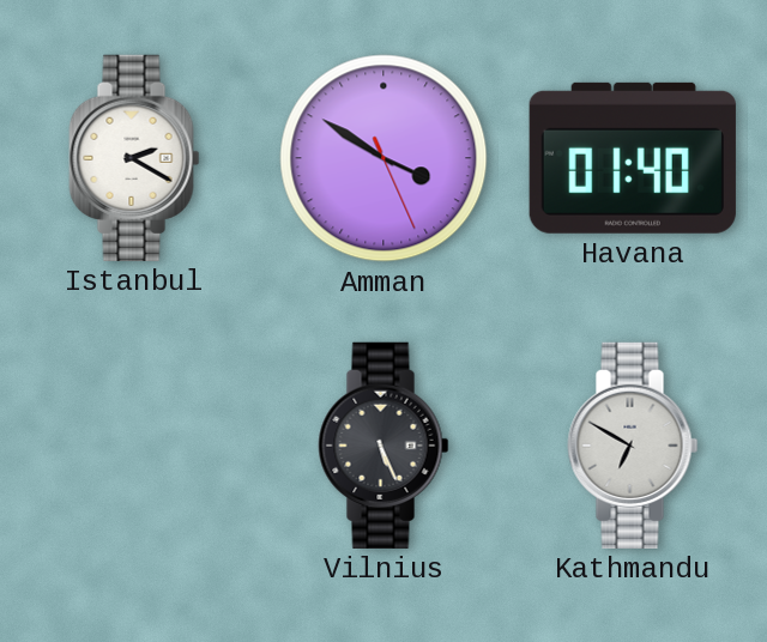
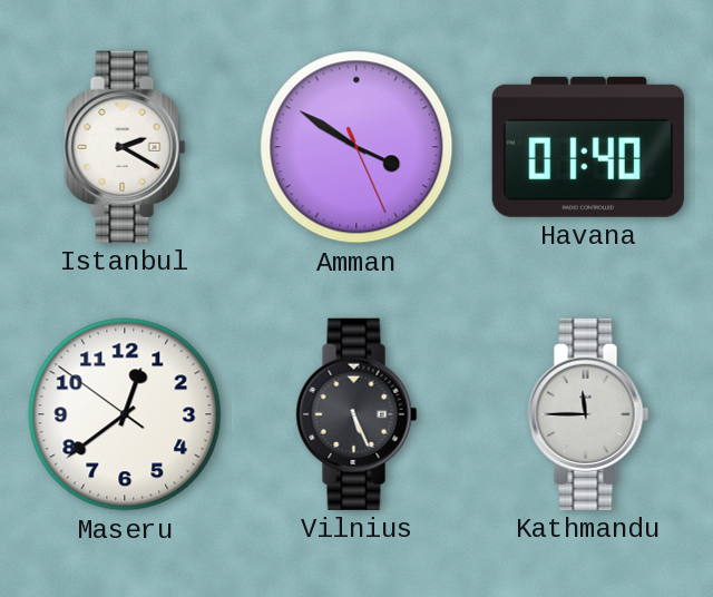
Maseru: none -> 12:38 (125, 414)
Kathmandu: 6:50 -> 11:45 (588, 414)
